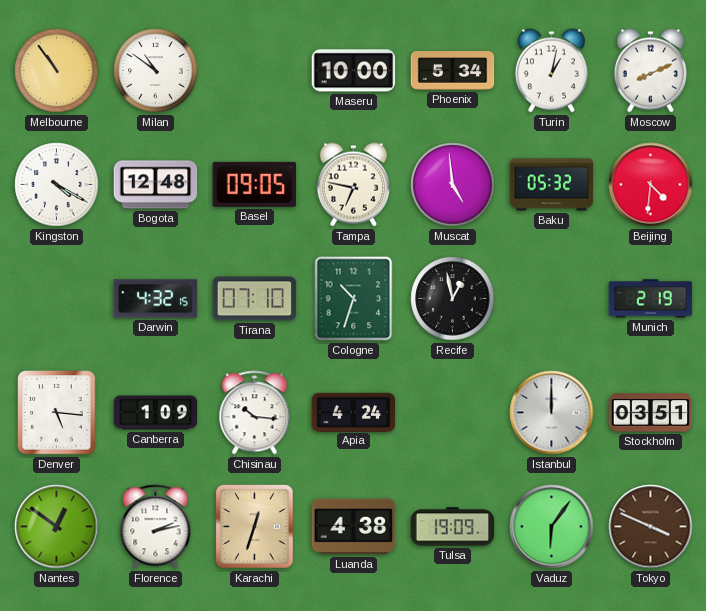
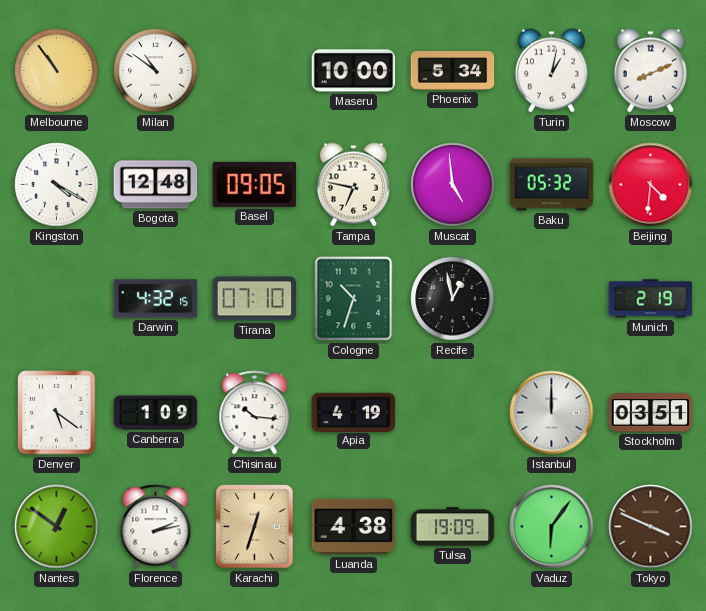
Denver: 5:16 -> 5:21 (57, 413)
Apia: 4:24 -> 4:19 (354, 412)
